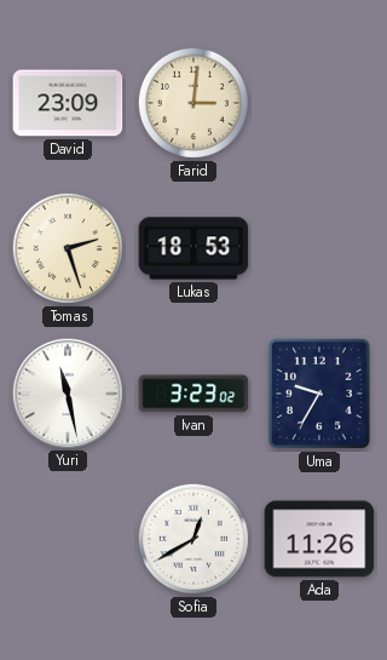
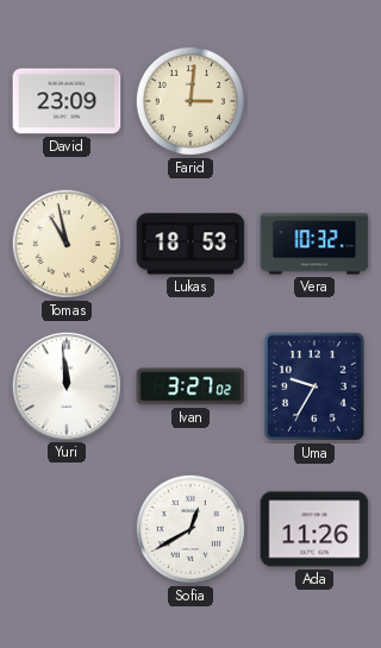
Tomas: 2:27 -> 10:58 (67, 244)
Vera: none -> 10:32 (314, 244)
Yuri: 11:28 -> 11:59 (65, 385)
Ivan: 3:23 -> 3:27 (190, 386)
